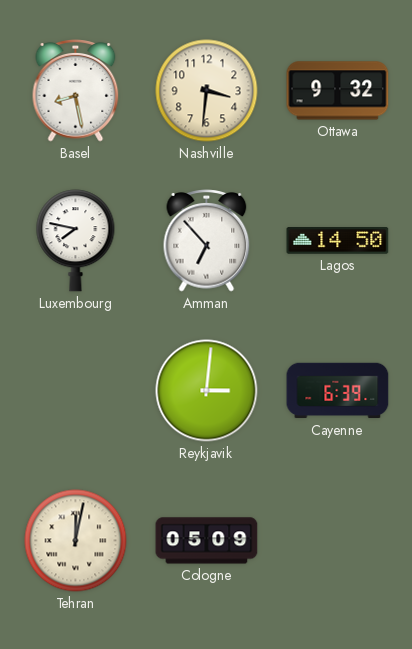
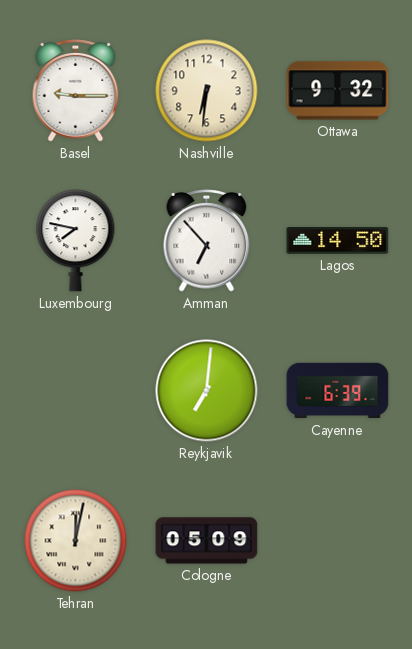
Basel: 8:28 -> 9:15 (76, 91)
Nashville: 3:31 -> 6:31 (207, 91)
Reykjavik: 3:01 -> 7:01 (207, 391)
